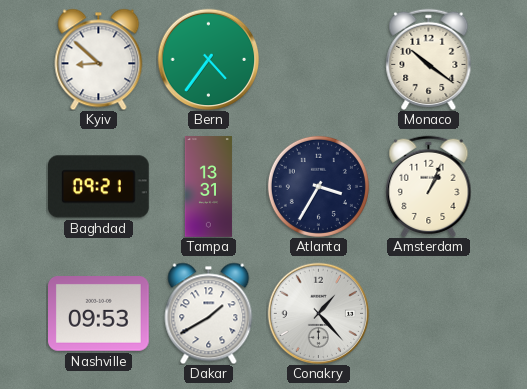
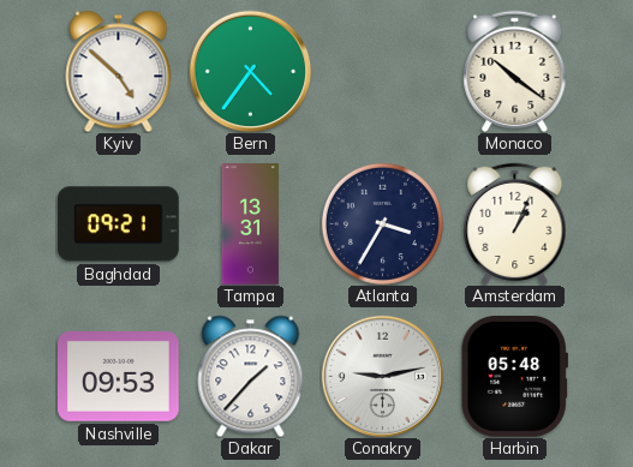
Kyiv: 8:52 -> 4:52 (119, 71)
Dakar: 1:40 -> 1:37 (251, 376)
Conakry: 1:23 -> 9:13 (382, 376)
Harbin: none -> 05:48 (514, 377)
